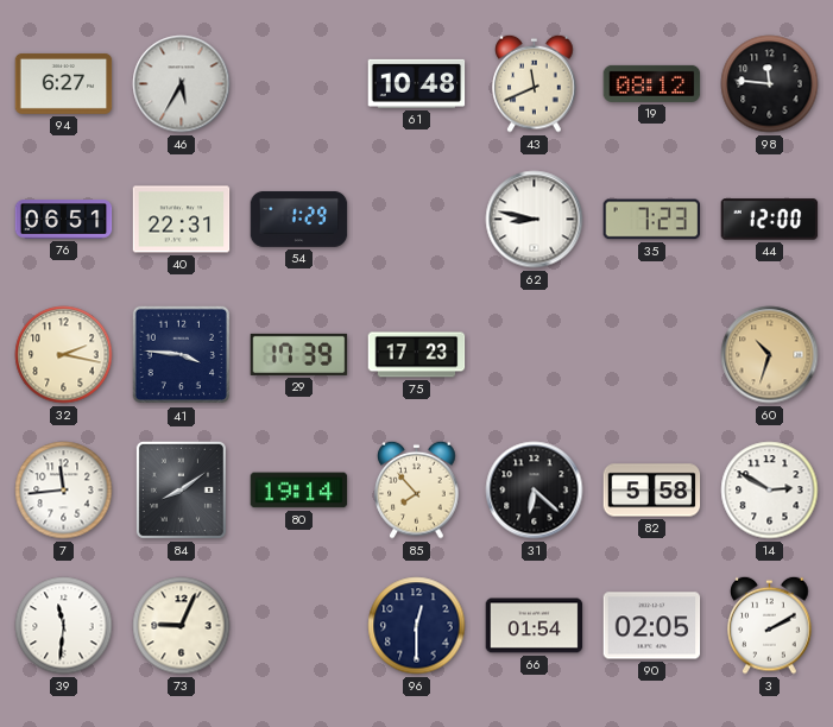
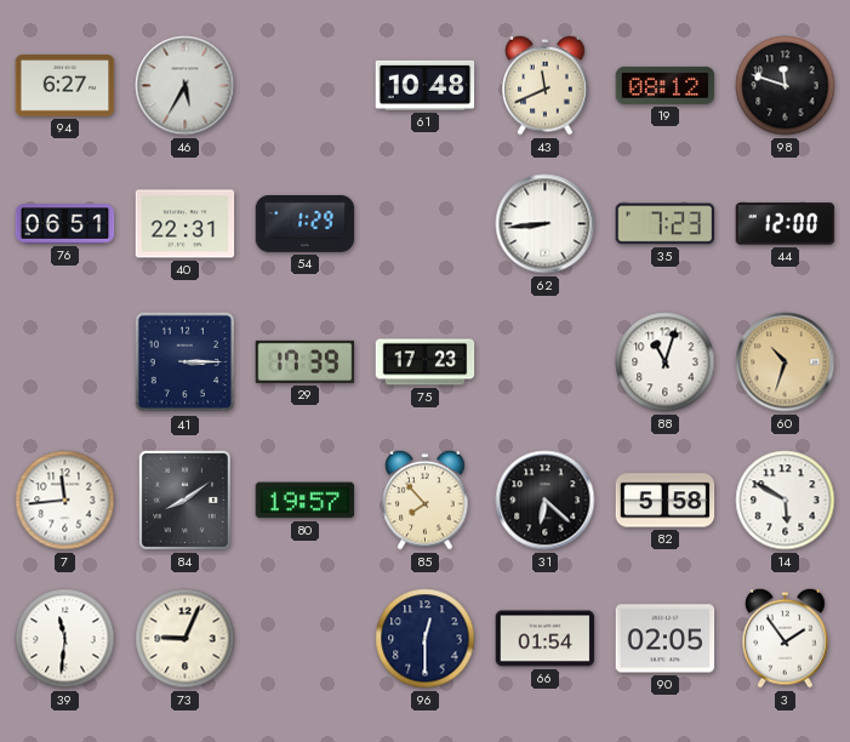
98: 11:46 -> 11:48 (786, 86)
62: 8:47 -> 8:44 (546, 224)
32: 2:17 -> none (64, 355)
41: 3:46 -> 3:15 (186, 363)
88: none -> 11:03 (666, 363)
80: 19:14 -> 19:57 (306, 501)
14: 2:50 -> 5:50 (786, 501)
3: 2:10 -> 1:54 (786, 638)
